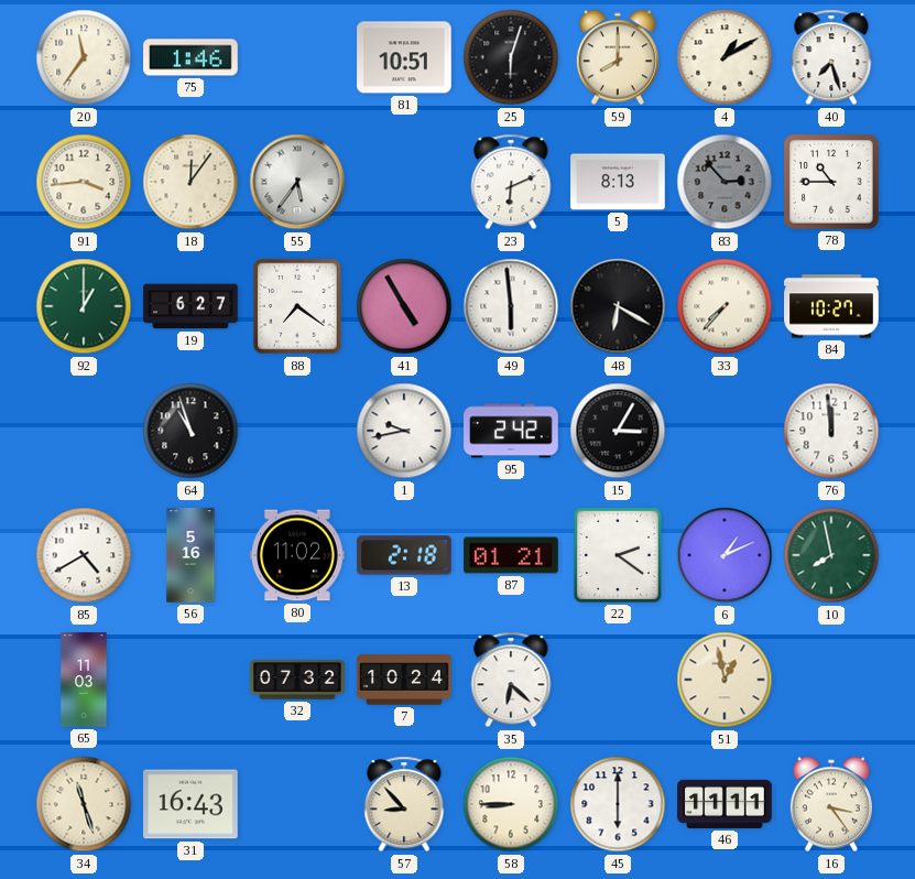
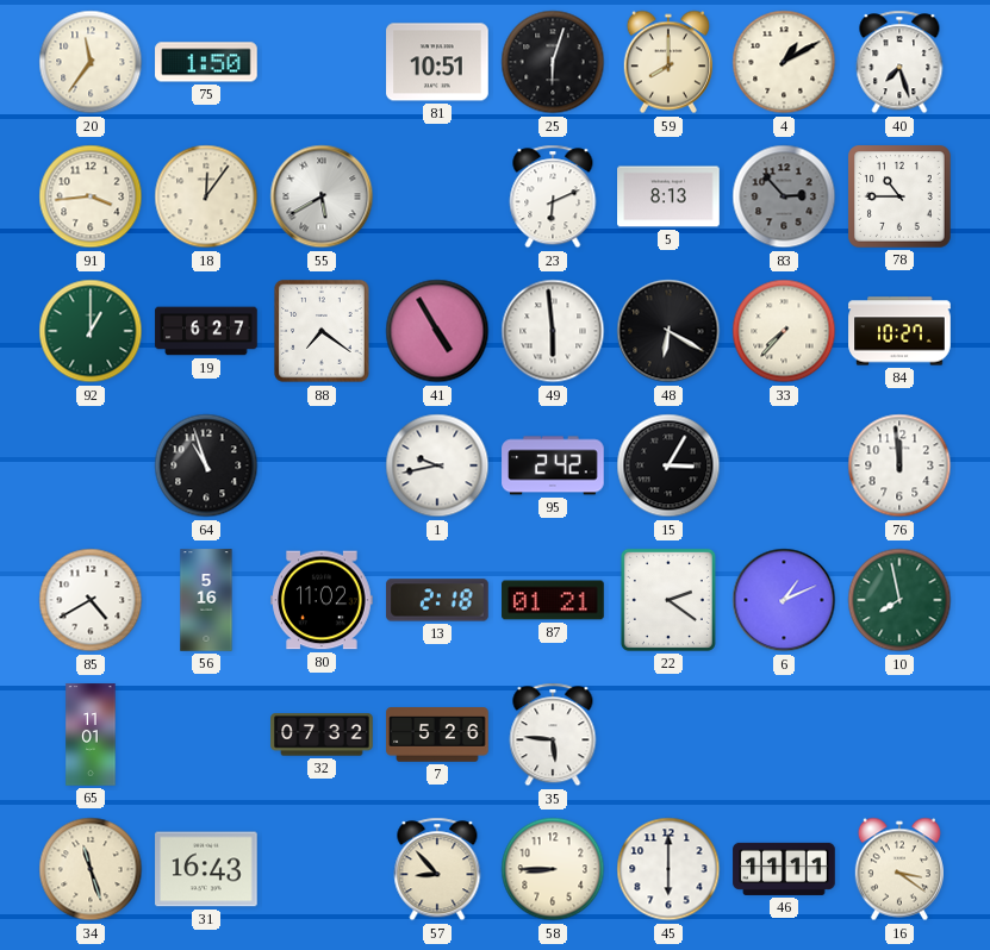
75: 1:46 -> 1:50 (206, 62)
55: 5:36 -> 5:40 (322, 196)
65: 11:03 -> 11:01 (91, 735)
7: 10:24 -> 5:26 (437, 735)
35: 6:22 -> 5:46 (553, 735)
51: 12:58 -> none (725, 680)
16: 3:24 -> 3:21 (899, 869)
